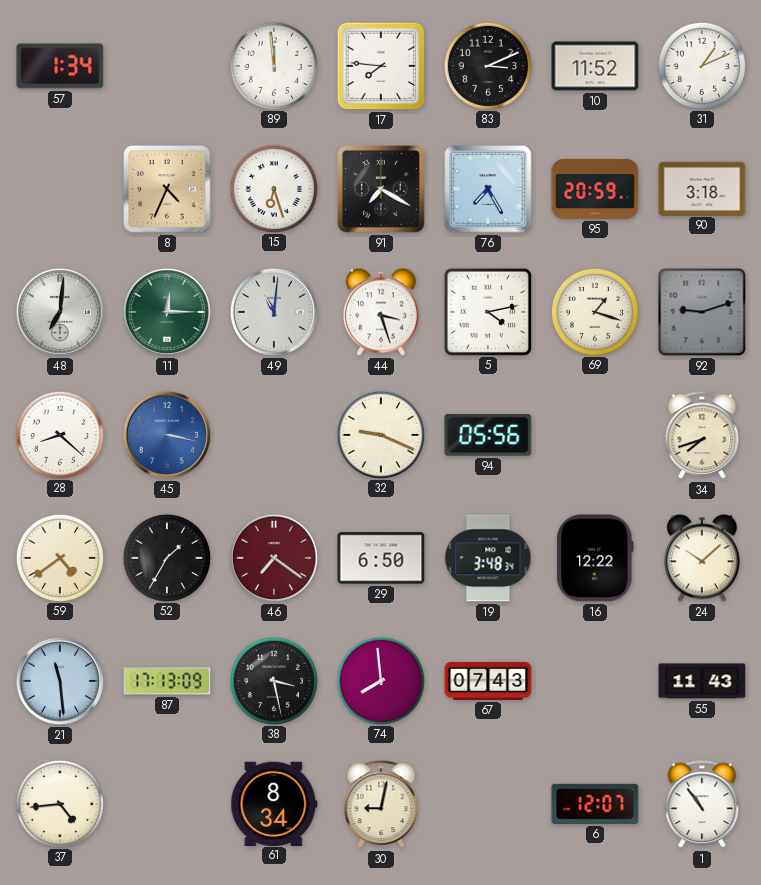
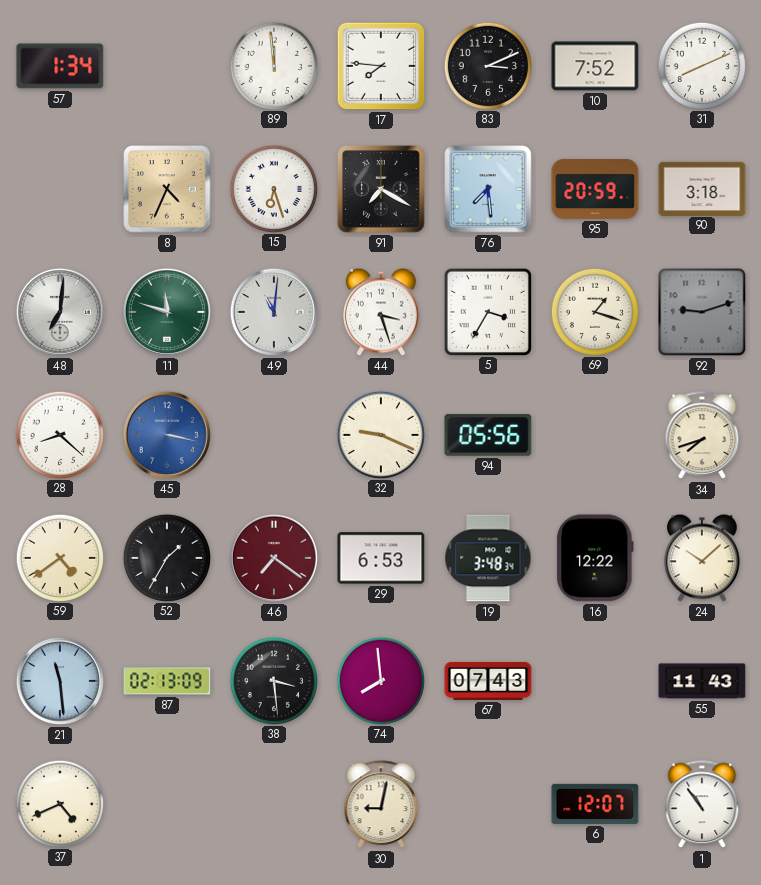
10: 11:52 -> 7:52 (595, 66)
31: 1:11 -> 8:11 (701, 65)
76: 7:25 -> 7:29 (488, 189)
11: 12:15 -> 11:48 (167, 312)
5: 4:13 -> 3:35 (487, 311)
29: 6:50 -> 6:53 (381, 558)
87: 17:13 -> 02:13 (167, 681)
38: 3:28 -> 3:29 (273, 680)
37: 4:44 -> 4:41 (59, 803)
61: 8:34 -> none (274, 803)
